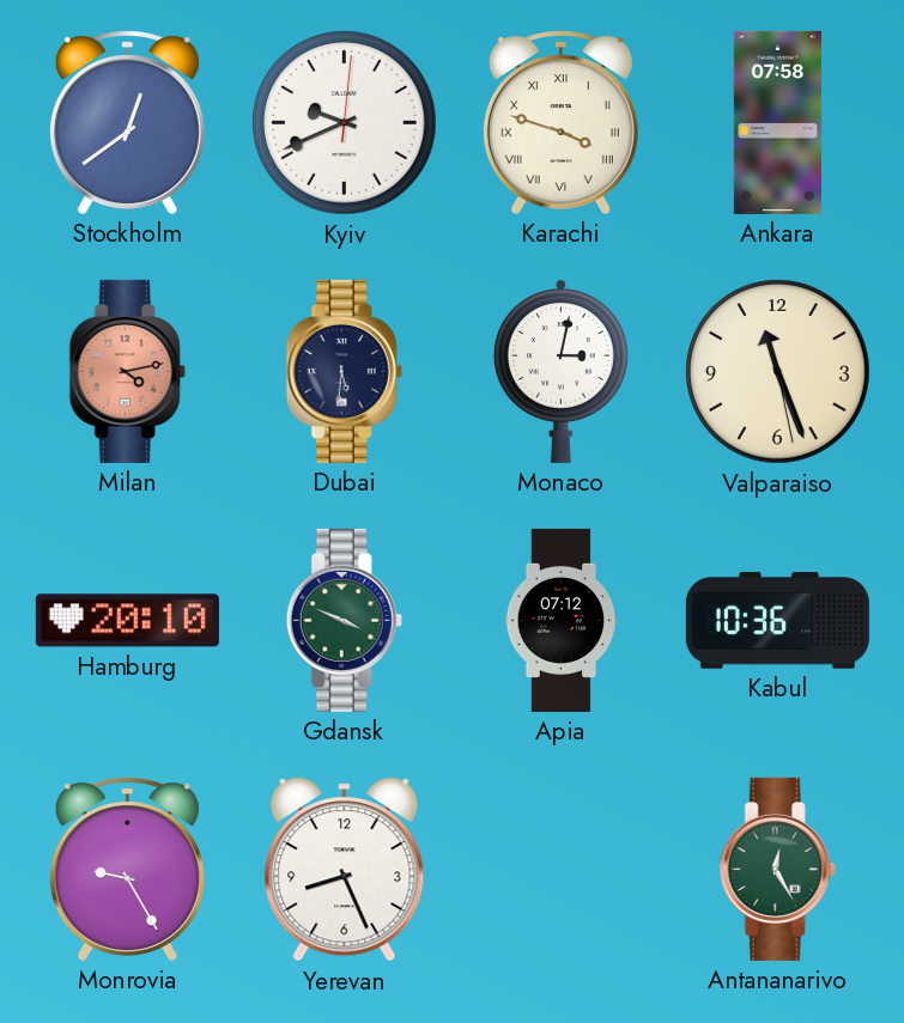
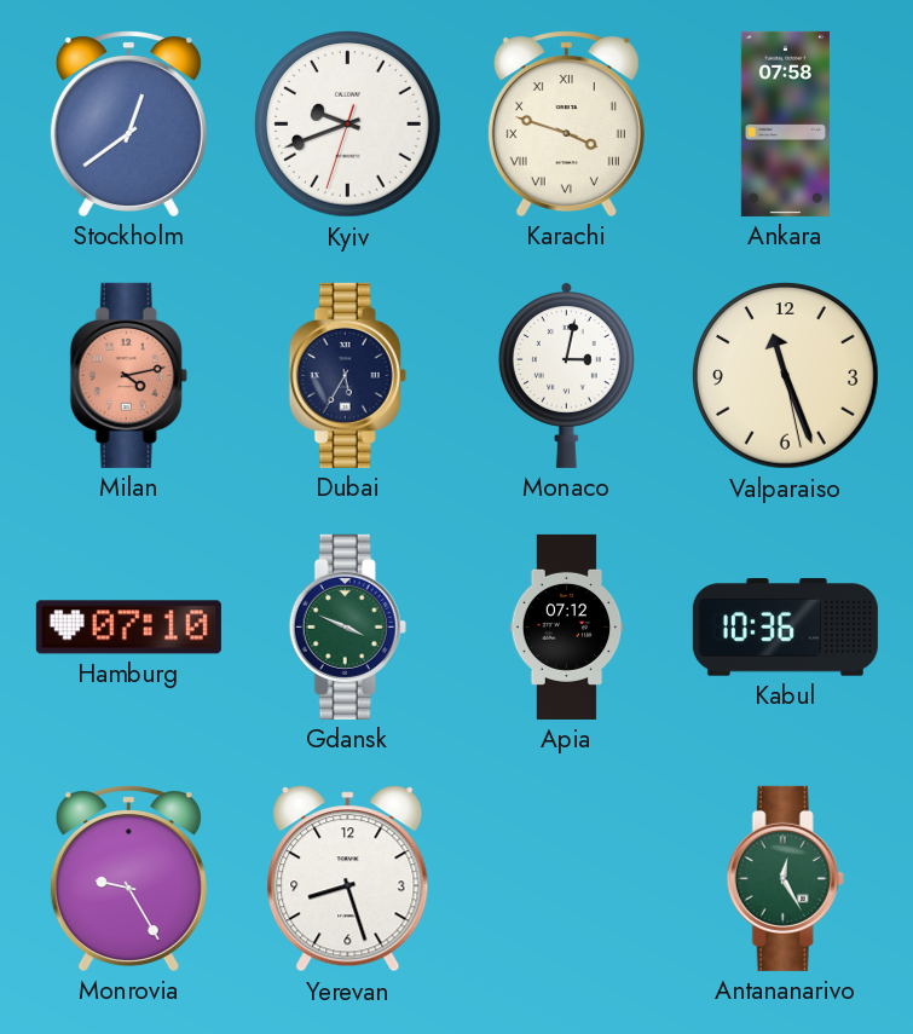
Kyiv: 9:41:01 -> 9:41:33 (348, 125)
Dubai: 5:31 -> 5:35 (347, 375)
Hamburg: 20:10 -> 07:10 (128, 628)
Yerevan: 8:26 -> 8:27 (348, 879)
